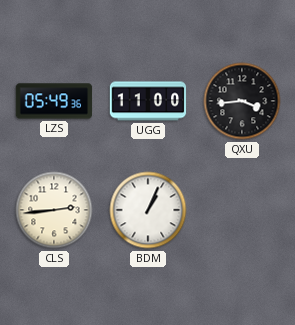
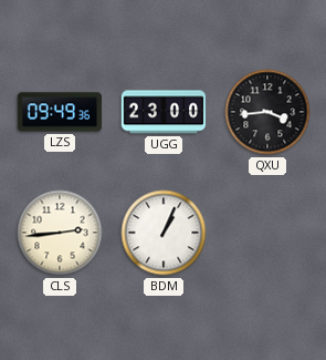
LZS: 05:49 -> 09:49 (60, 112)
UGG: 11:00 -> 23:00 (164, 112)
